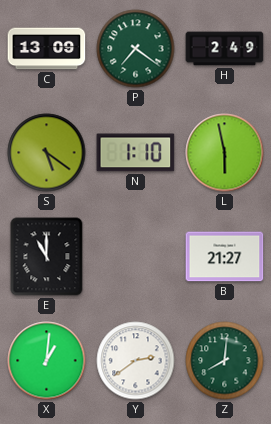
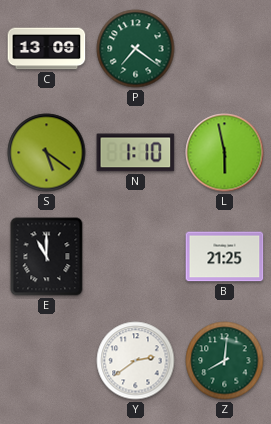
H: 2:49 -> none (225, 49)
B: 21:27 -> 21:25 (225, 257)
X: 1:01 -> none (47, 361)
